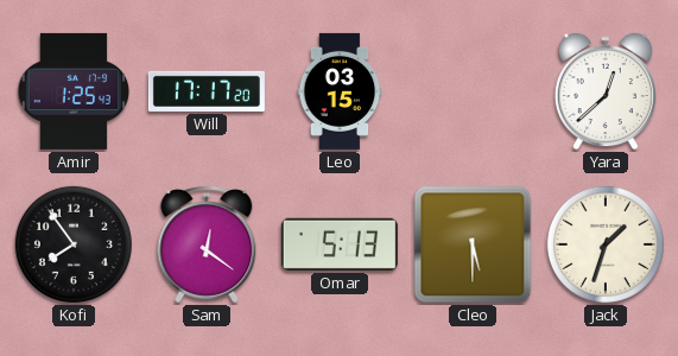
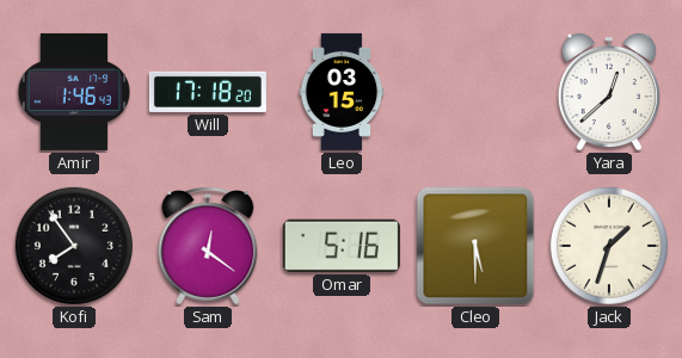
Amir: 1:25 -> 1:46 (74, 92)
Will: 17:17 -> 17:18 (208, 92)
Omar: 5:13 -> 5:16 (342, 246)
